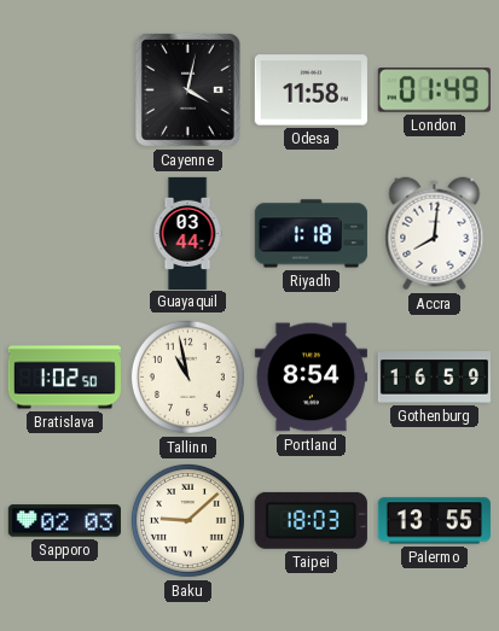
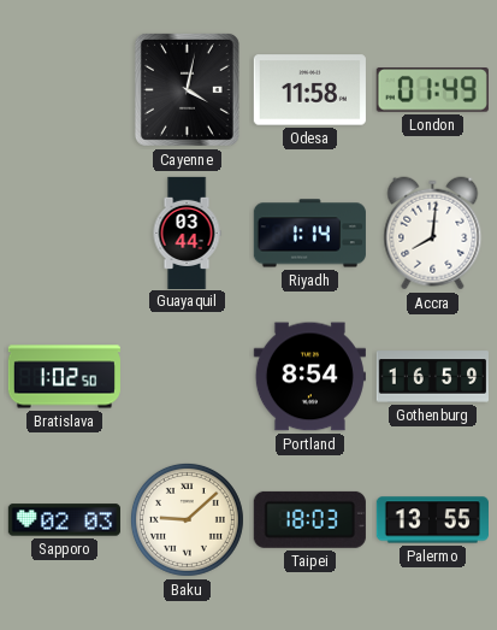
Riyadh: 1:18 -> 1:14 (309, 234)
Tallinn: 10:58 -> none (187, 376)
